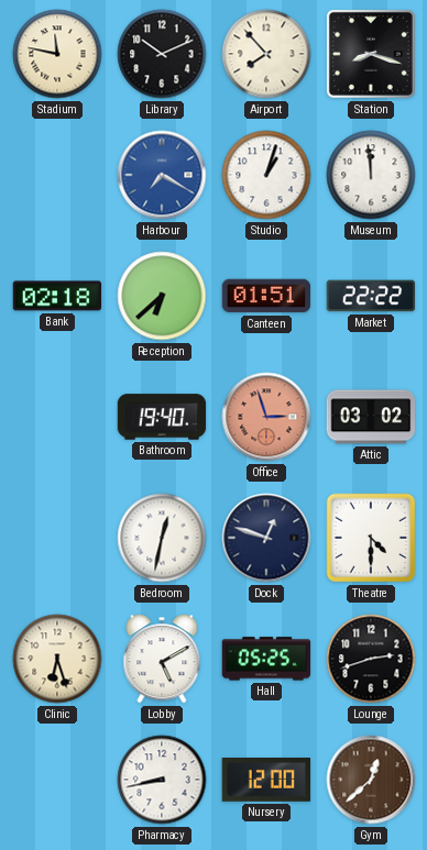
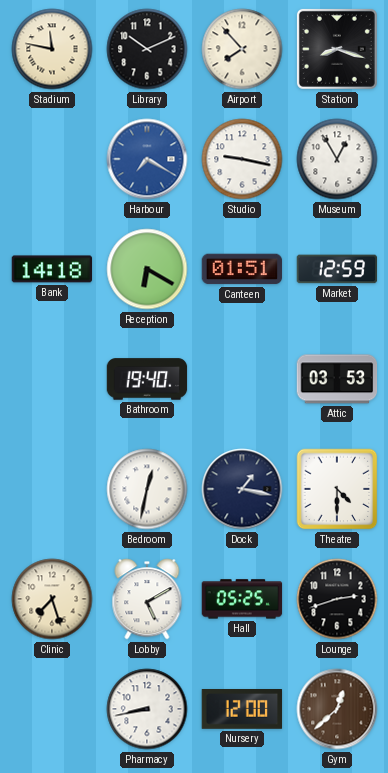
Studio: 1:03 -> 9:17 (242, 159)
Museum: 11:59 -> 12:55 (337, 159)
Bank: 02:18 -> 14:18 (52, 269)
Reception: 6:38 -> 6:20 (147, 269)
Market: 22:22 -> 12:59 (337, 269)
Office: 2:57 -> none (266, 417)
Attic: 03:02 -> 03:53 (337, 379)
Dock: 12:48 -> 1:17 (242, 489)
Clinic: 6:27 -> 7:27 (52, 599)
